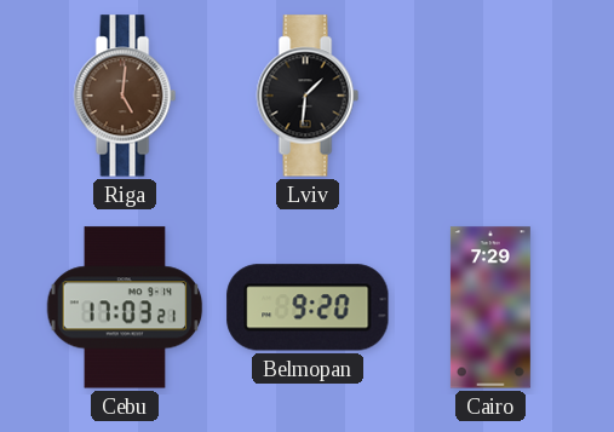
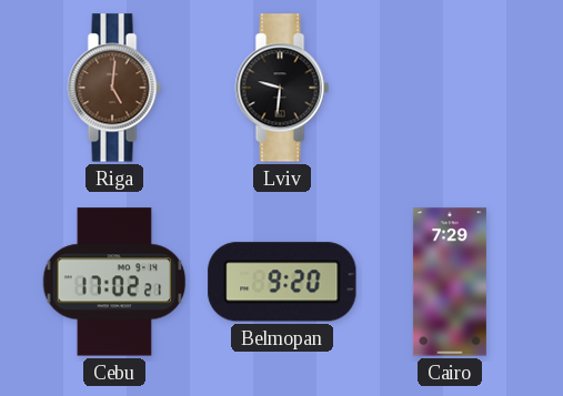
Lviv: 1:31 -> 9:31 (282, 88)
Cebu: 17:03 -> 17:02 (114, 282)
